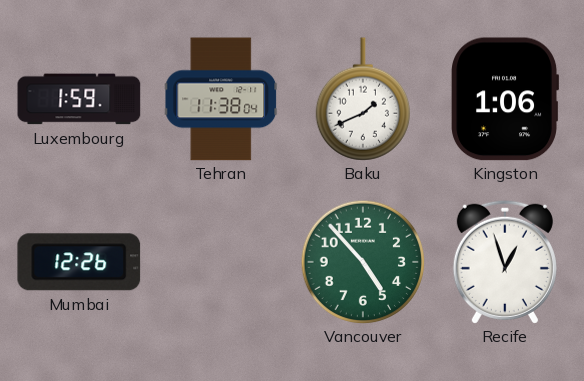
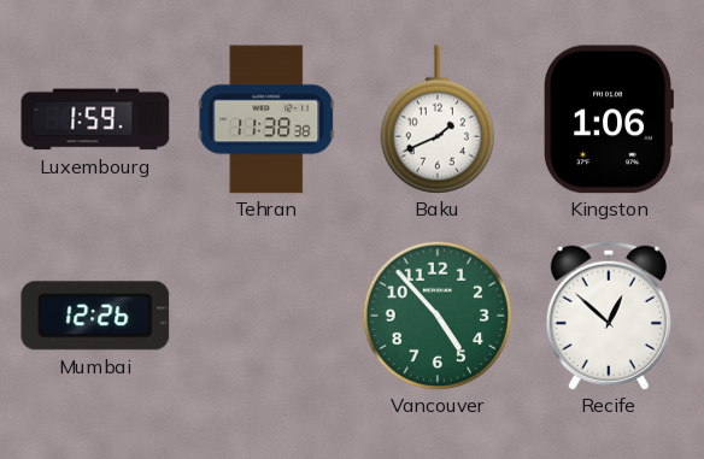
Tehran: 11:38:04 -> 11:38:38 (266, 119)
Recife: 12:57 -> 12:52 (609, 316)
